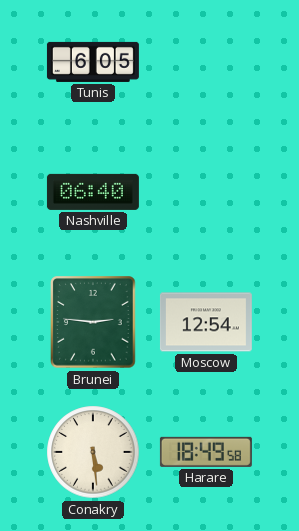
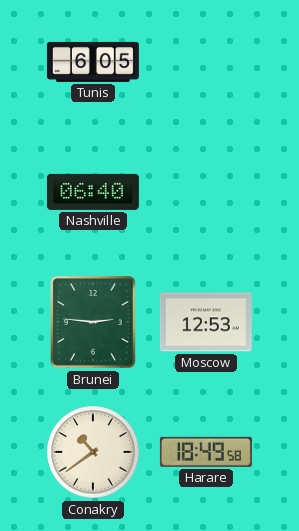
Moscow: 12:54 -> 12:53 (206, 322)
Conakry: 5:29 -> 10:39 (93, 452)
